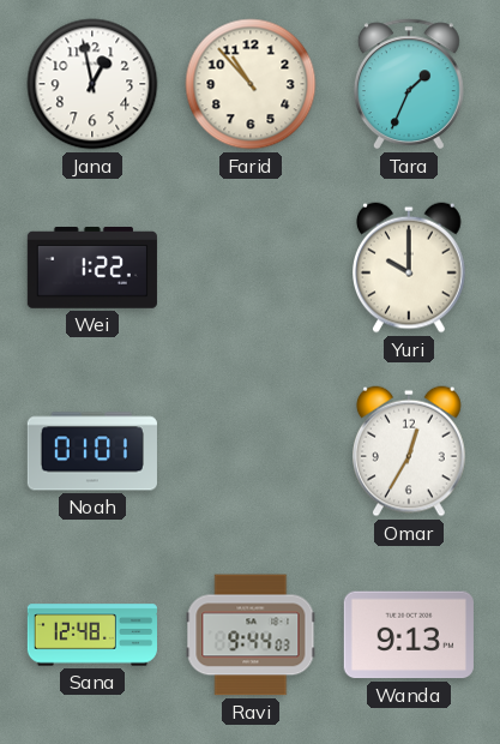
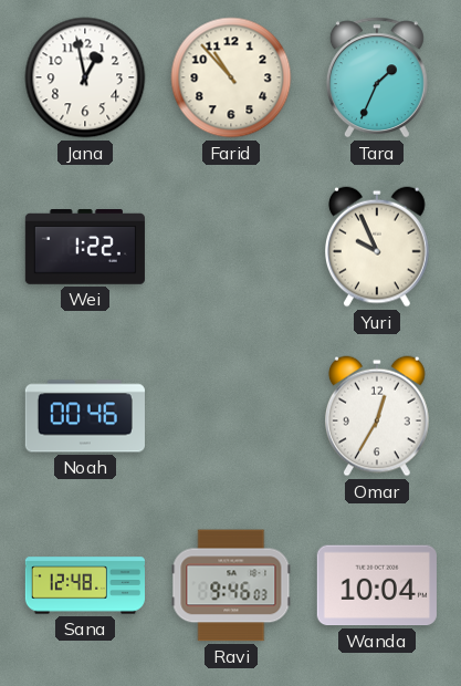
Yuri: 10:00 -> 9:56 (378, 247)
Noah: 01:01 -> 00:46 (85, 416)
Ravi: 9:44 -> 9:46 (231, 585)
Wanda: 9:13 -> 10:04 (377, 585)
